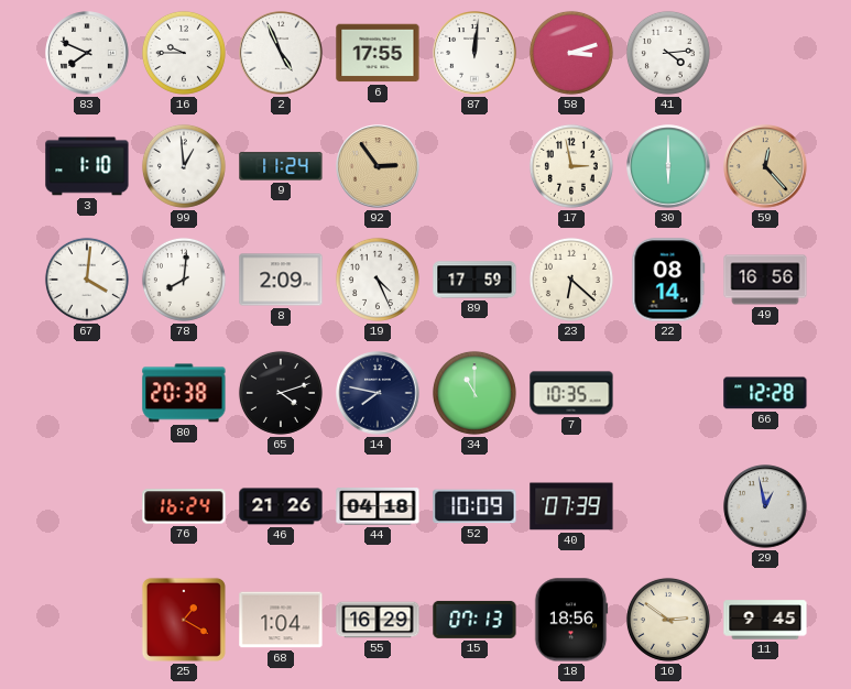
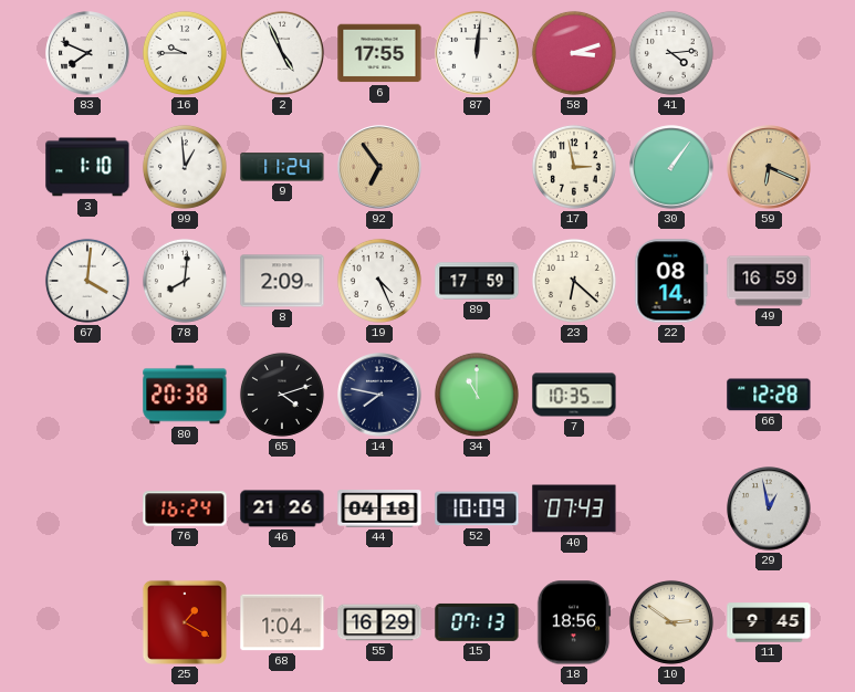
92: 2:54 -> 6:54 (379, 167)
30: 6:00 -> 1:06 (671, 167)
59: 12:23 -> 6:19 (769, 167)
49: 16:56 -> 16:59 (769, 281)
40: 07:39 -> 07:43 (574, 508)
